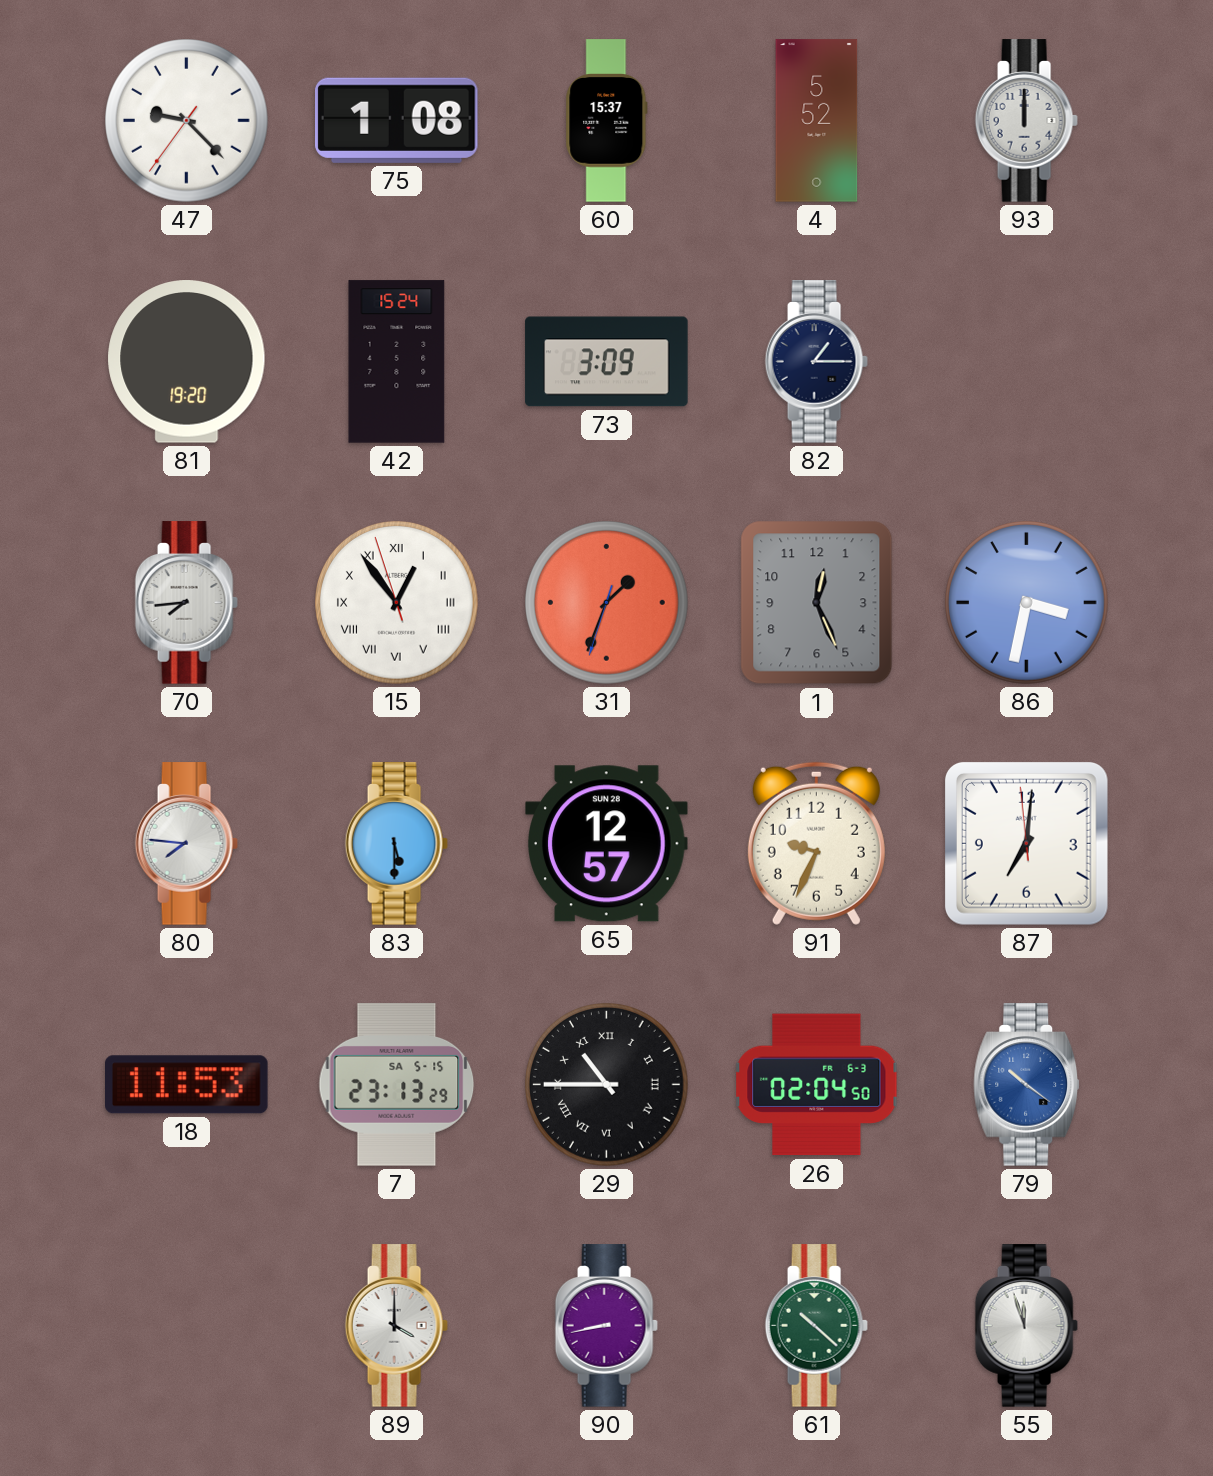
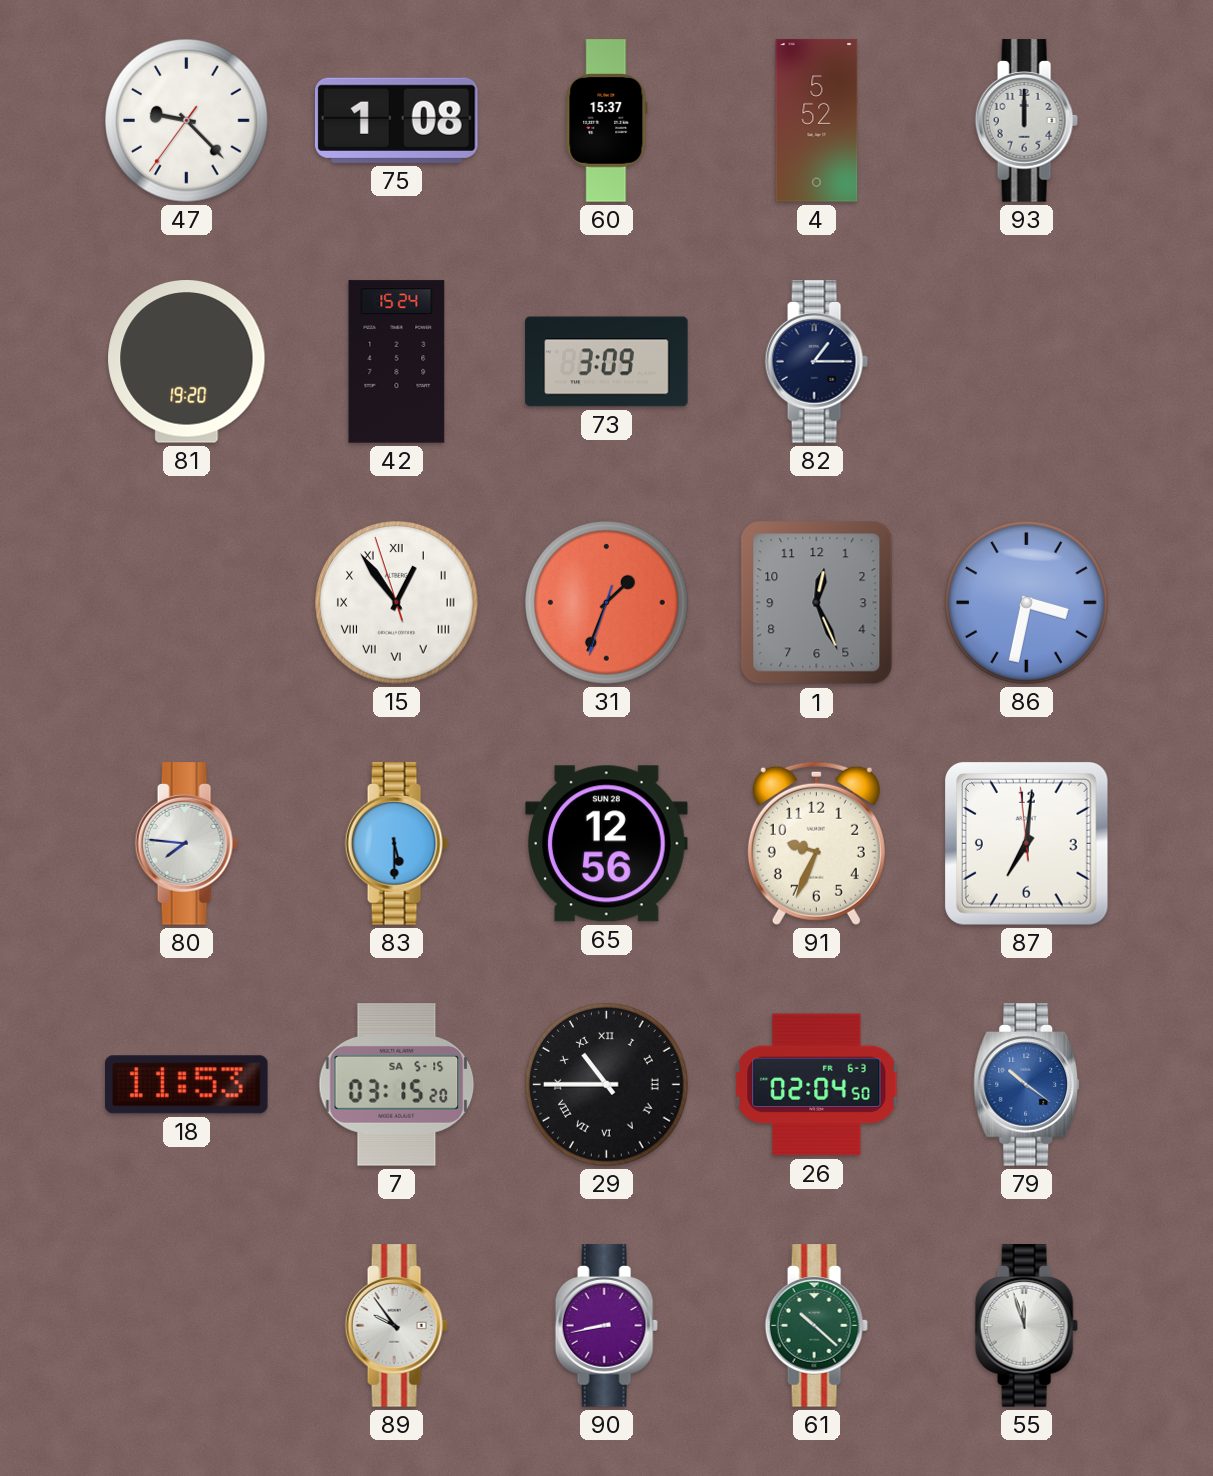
70: 7:44 -> none (186, 603)
65: 12:57 -> 12:56 (607, 844)
7: 23:13 -> 03:15 (397, 1085)
89: 4:00 -> 9:54 (396, 1326)
